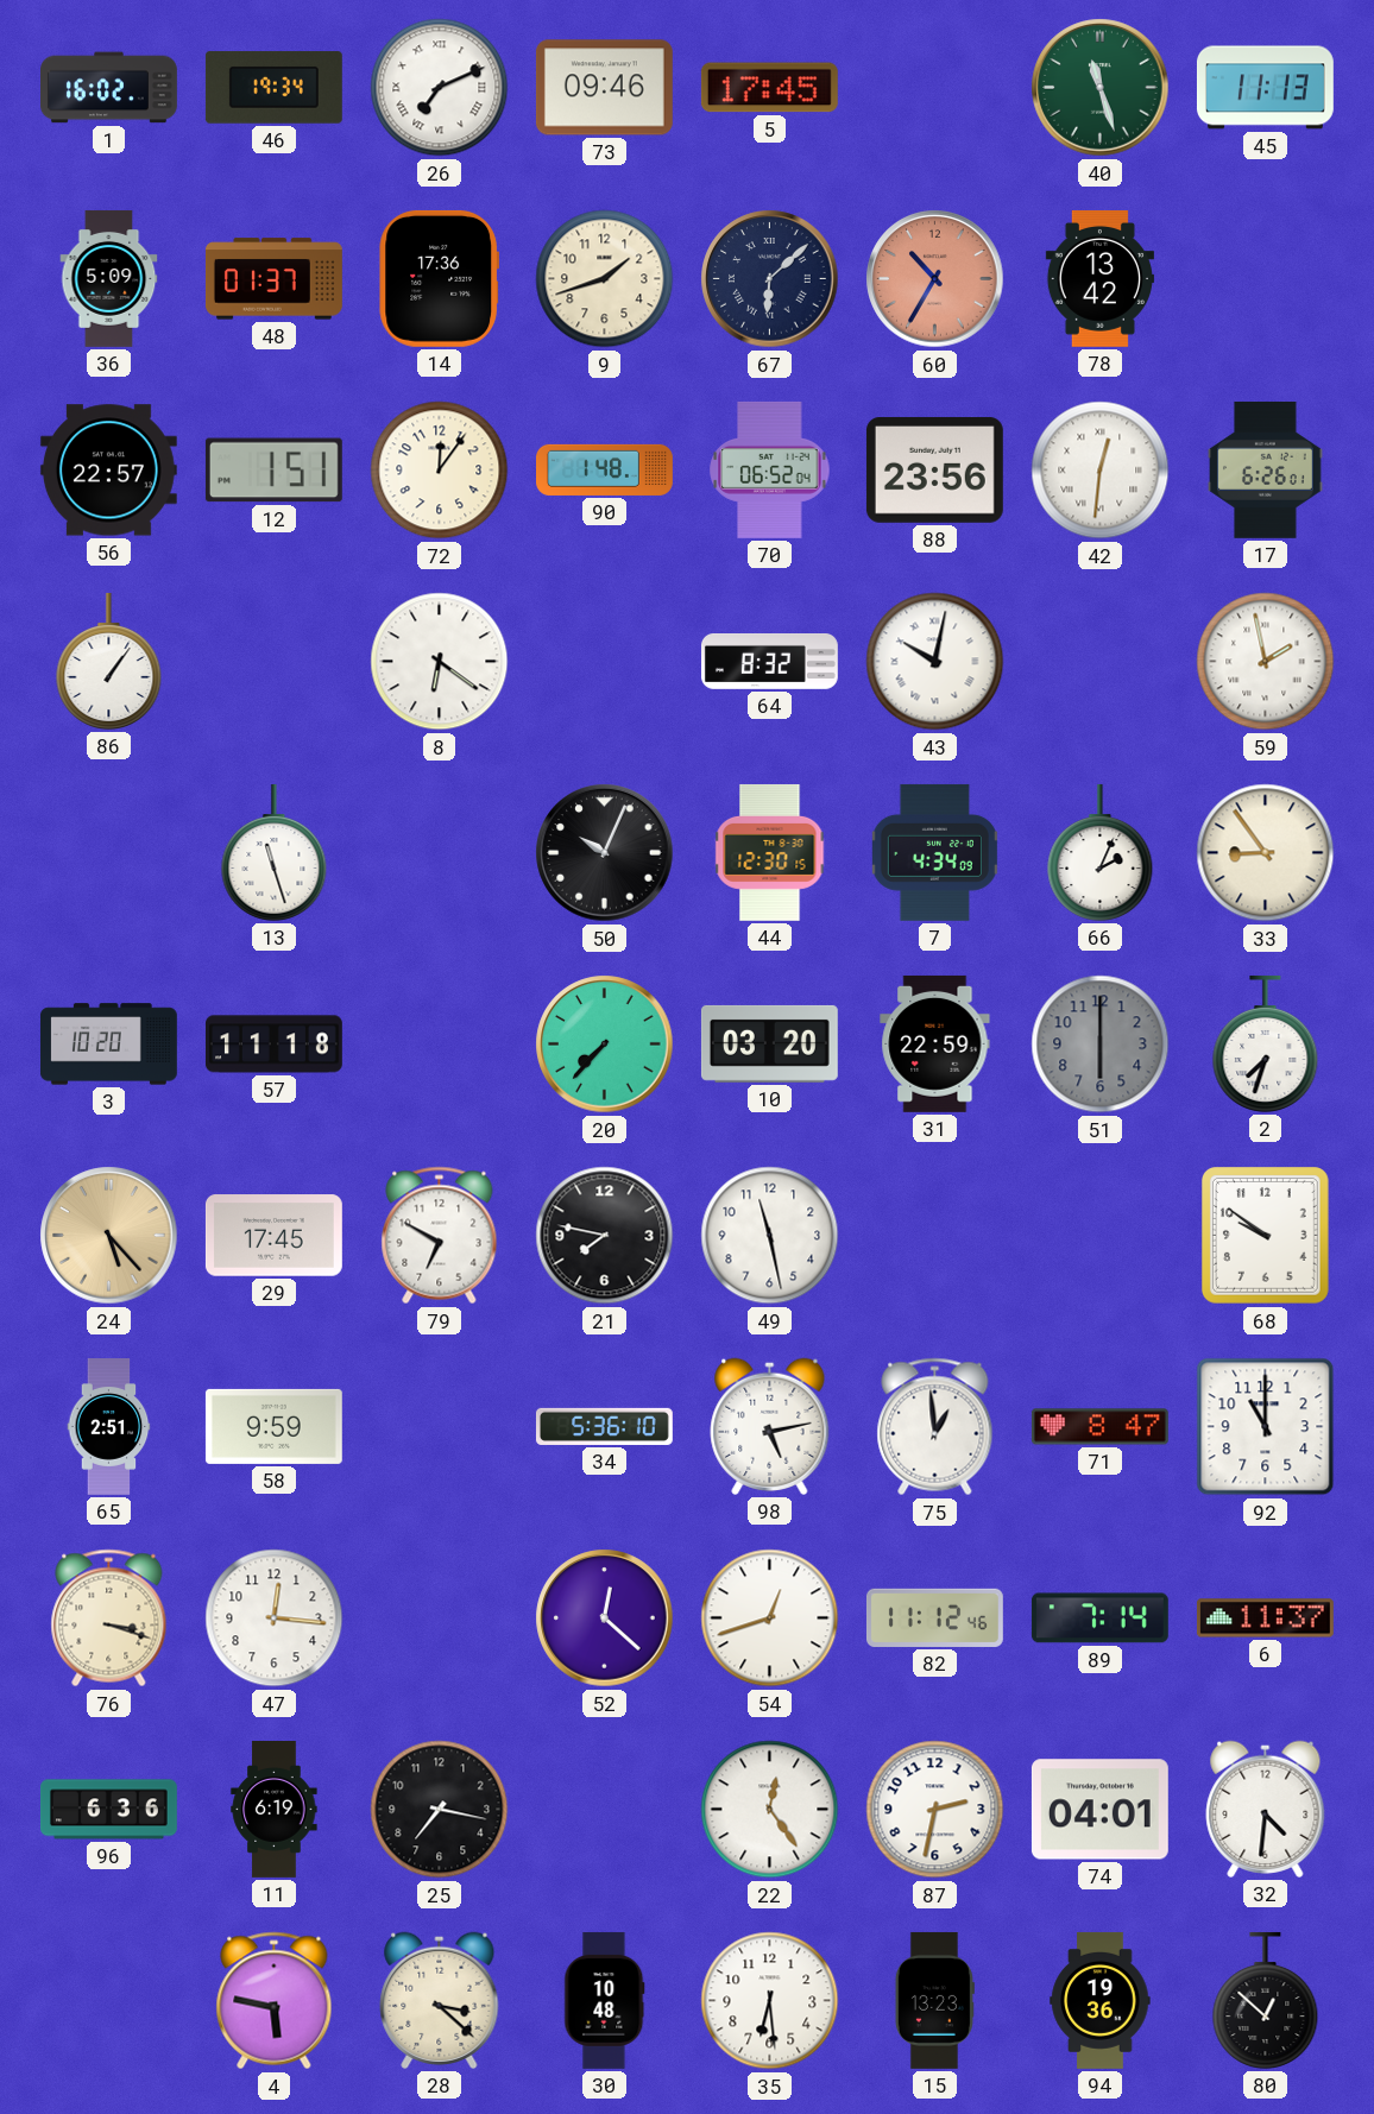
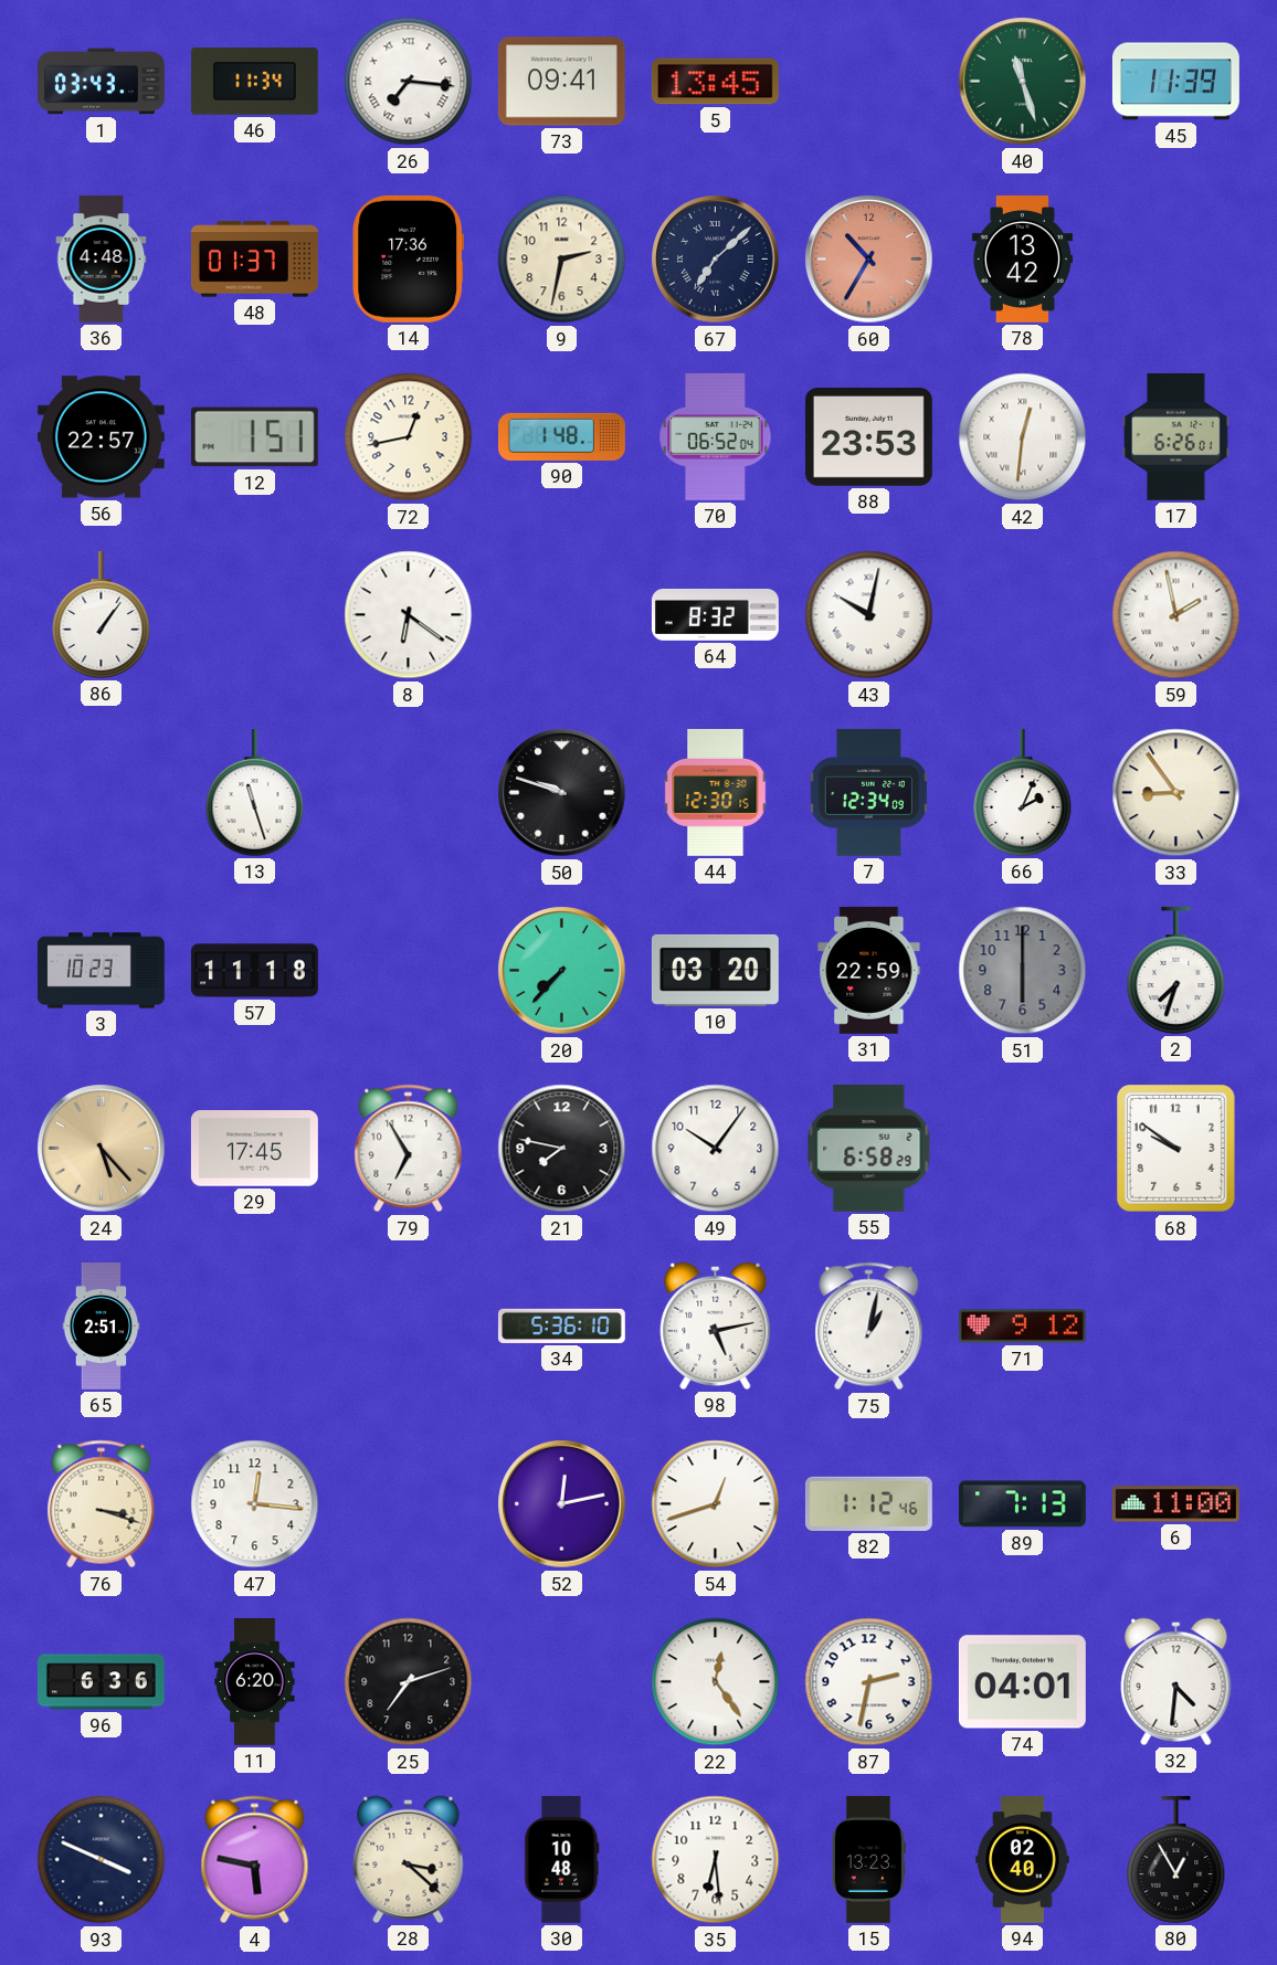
1: 16:02 -> 03:43 (102, 82)
46: 19:34 -> 11:34 (254, 82)
26: 7:11 -> 7:16 (409, 82)
73: 09:46 -> 09:41 (561, 82)
5: 17:45 -> 13:45 (715, 82)
45: 11:13 -> 11:39 (1175, 82)
36: 5:09 -> 4:48 (102, 258)
9: 1:42 -> 2:32 (562, 260)
67: 6:08 -> 7:08 (716, 260)
72: 12:06 -> 12:43 (409, 437)
88: 23:56 -> 23:53 (868, 436)
50: 10:04 -> 9:48 (562, 793)
7: 4:34 -> 12:34 (868, 792)
3: 10:20 -> 10:23 (101, 971)
79: 6:50 -> 6:55 (409, 1149)
49: 11:28 -> 10:06 (716, 1149)
55: none -> 6:58 (869, 1148)
58: 9:59 -> none (273, 1426)
75: 12:59 -> 1:02 (869, 1327)
71: 8:47 -> 9:12 (1022, 1327)
92: 11:00 -> none (1266, 1427)
52: 12:22 -> 12:13 (562, 1504)
82: 11:12 -> 1:12 (868, 1503)
89: 7:14 -> 7:13 (1022, 1504)
6: 11:37 -> 11:00 (1175, 1504)
11: 6:19 -> 6:20 (255, 1682)
25: 7:17 -> 7:12 (409, 1682)
93: none -> 3:49 (102, 1860)
94: 19:36 -> 02:40 (1023, 1859)
80: 12:52 -> 12:55 (1176, 1859)
